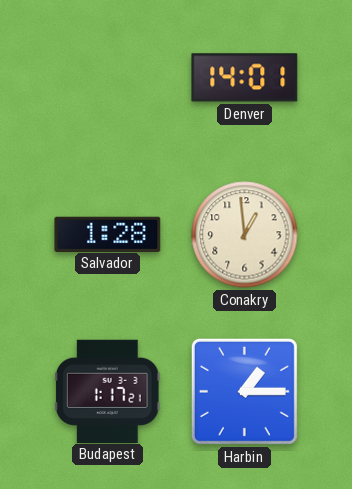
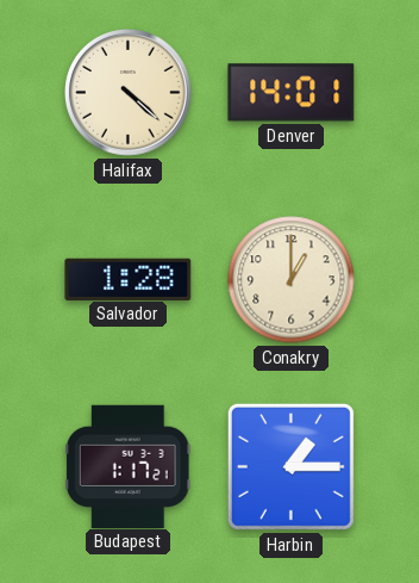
Halifax: none -> 4:22 (129, 93)
Conakry: 12:59 -> 1:00 (292, 280)
